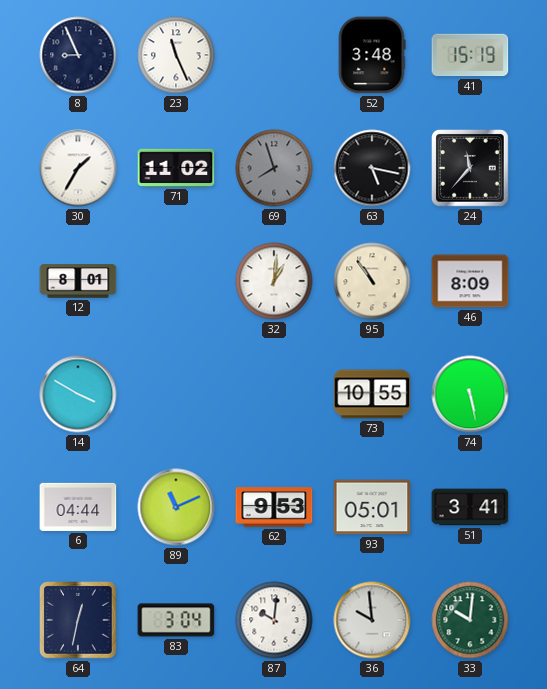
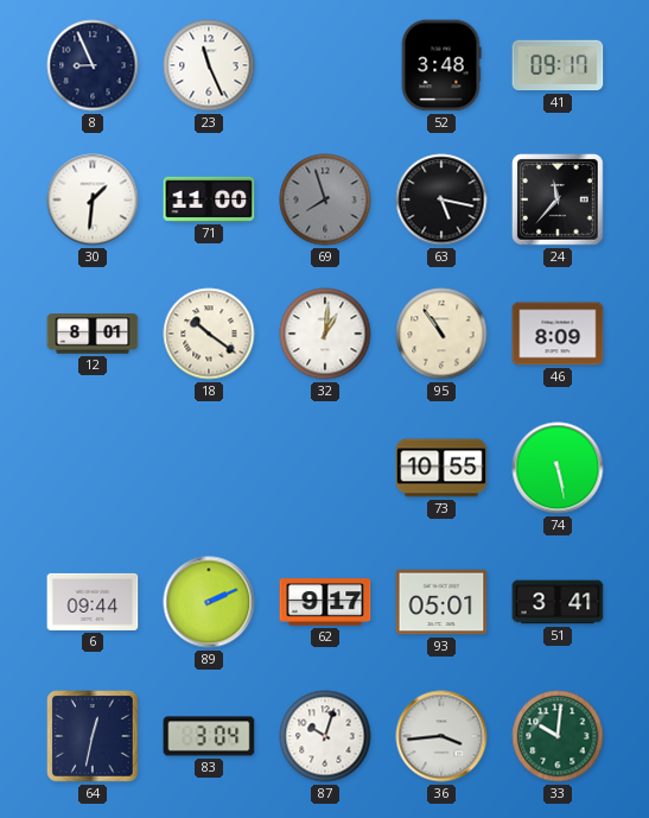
41: 15:19 -> 09:17 (558, 65)
30: 1:35 -> 1:31 (93, 199)
71: 11:02 -> 11:00 (209, 199)
18: none -> 10:21 (209, 334)
14: 3:50 -> none (78, 394)
6: 04:44 -> 09:44 (93, 602)
89: 11:11 -> 2:11 (209, 602)
62: 9:53 -> 9:17 (325, 602)
87: 10:01 -> 10:03 (325, 736)
36: 9:59 -> 3:44 (441, 736)
